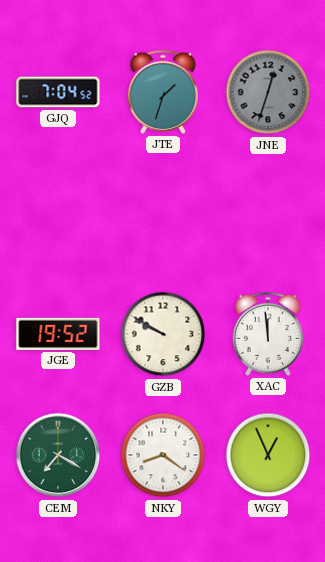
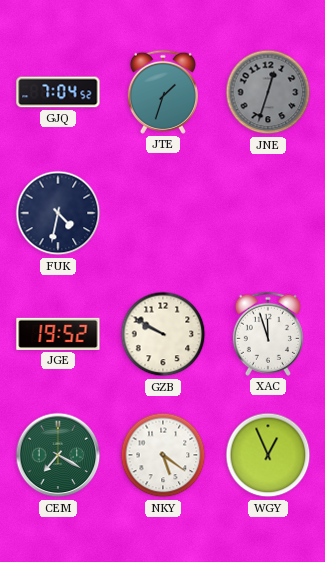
FUK: none -> 4:32 (58, 213)
XAC: 11:59 -> 11:57 (268, 334)
NKY: 8:21 -> 5:21 (163, 455)
